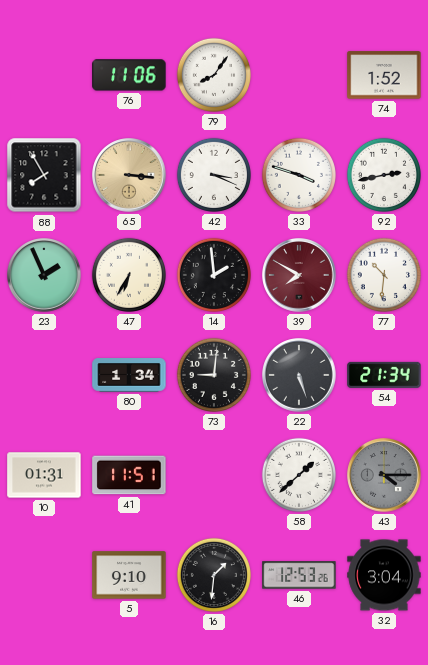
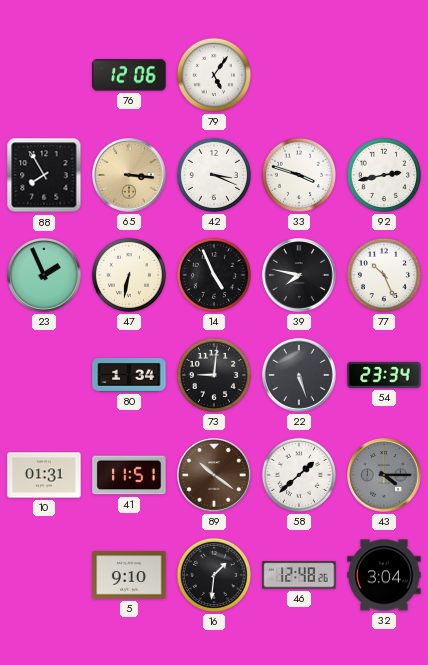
76: 11:06 -> 12:06 (129, 75)
79: 8:06 -> 5:06 (214, 75)
74: 1:52 -> none (384, 75)
47: 6:35 -> 6:32 (129, 275)
14: 1:59 -> 4:56 (214, 275)
39: 7:50 -> 7:47 (299, 275)
39 dial: burgundy -> black (299, 275)
77: 10:31 -> 10:26 (384, 275)
54: 21:34 -> 23:34 (384, 375)
89: none -> 10:21 (214, 475)
46: 12:53 -> 12:48 (299, 575)
